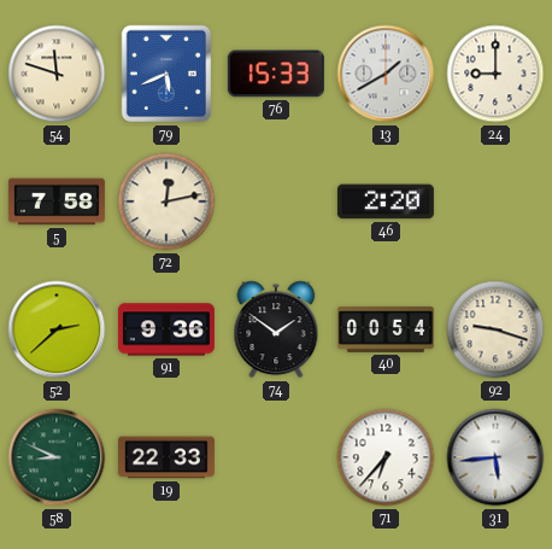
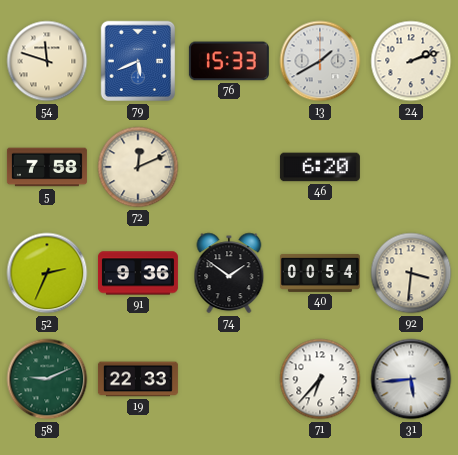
24: 9:00 -> 2:12 (411, 61)
72: 12:13 -> 12:11 (138, 167)
46: 2:20 -> 6:20 (320, 167)
52: 2:38 -> 2:34 (47, 273)
92: 9:18 -> 3:31 (411, 273)
58: 8:49 -> 9:11 (47, 379)
